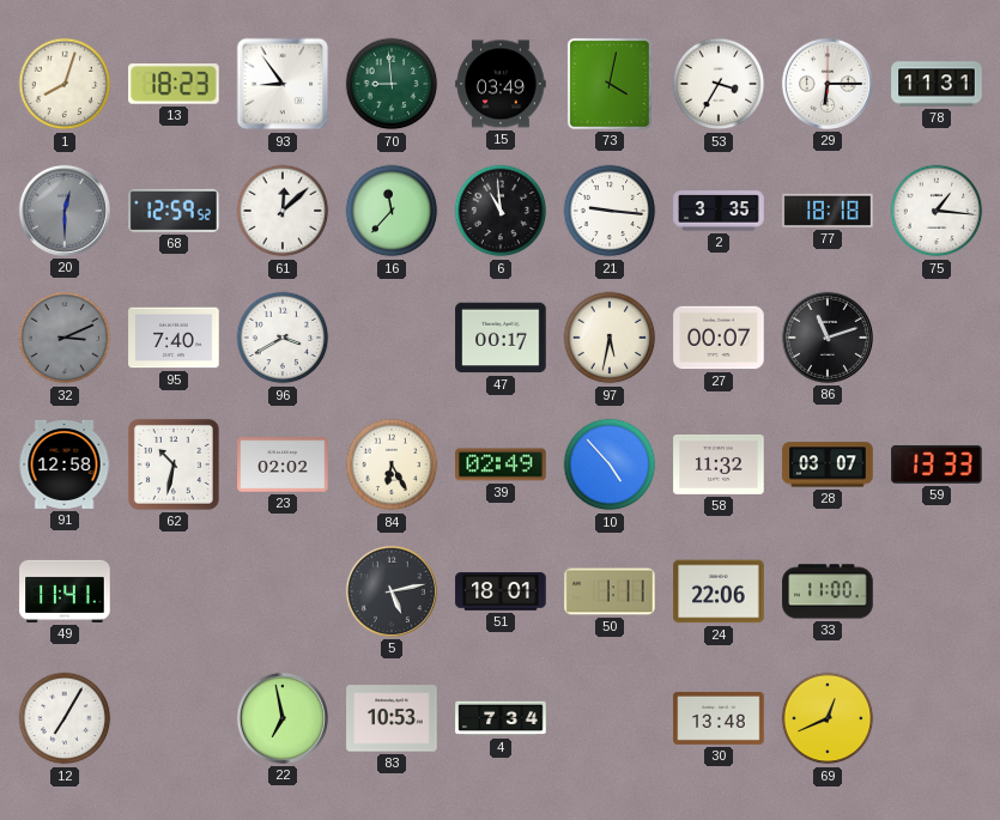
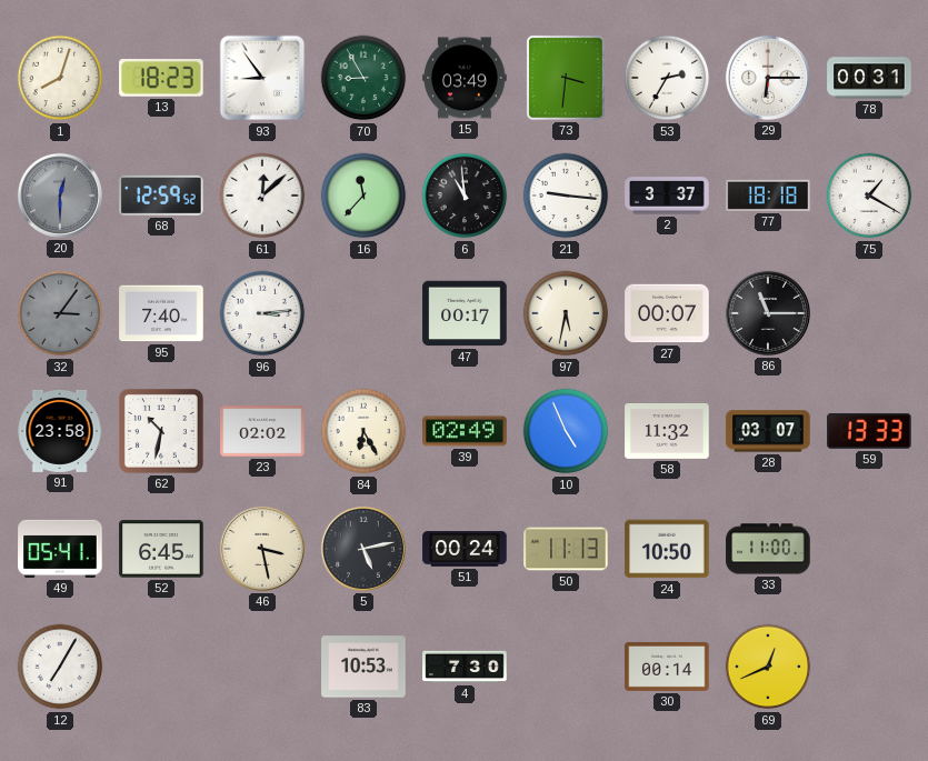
70: 8:59 -> 8:55 (363, 78)
73: 4:02 -> 3:31 (566, 78)
53: 3:35 -> 2:35 (667, 78)
78: 11:31 -> 00:31 (869, 78)
2: 3:35 -> 3:37 (667, 196)
75: 1:16 -> 1:20 (869, 196)
32: 3:11 -> 3:06 (60, 313)
96: 3:40 -> 3:14 (262, 313)
86: 11:12 -> 11:15 (768, 313)
91: 12:58 -> 23:58 (60, 431)
10: 4:53 -> 4:56 (566, 431)
49: 11:41 -> 05:41 (60, 549)
52: none -> 6:45 (161, 549)
46: none -> 3:28 (262, 549)
51: 18:01 -> 00:24 (465, 549)
50: 1:11 -> 11:13 (566, 549)
24: 22:06 -> 10:50 (667, 549)
22: 6:58 -> none (283, 718)
4: 7:34 -> 7:30 (465, 667)
30: 13:48 -> 00:14 (667, 667)
